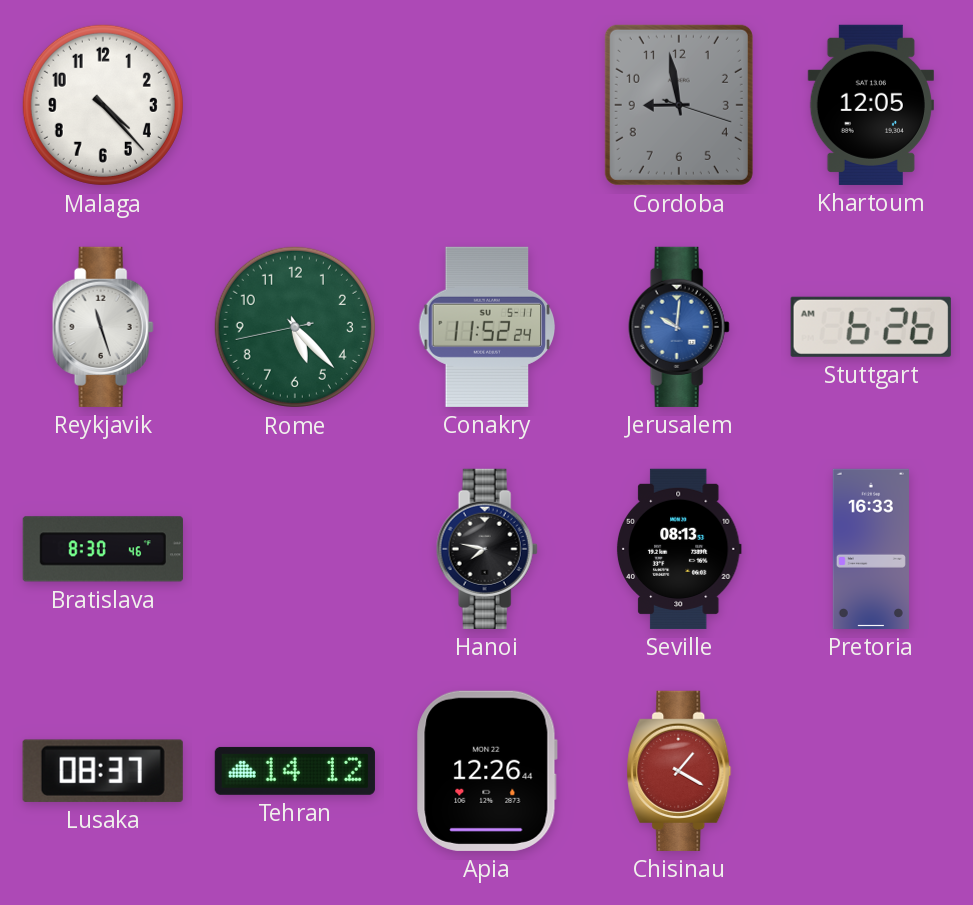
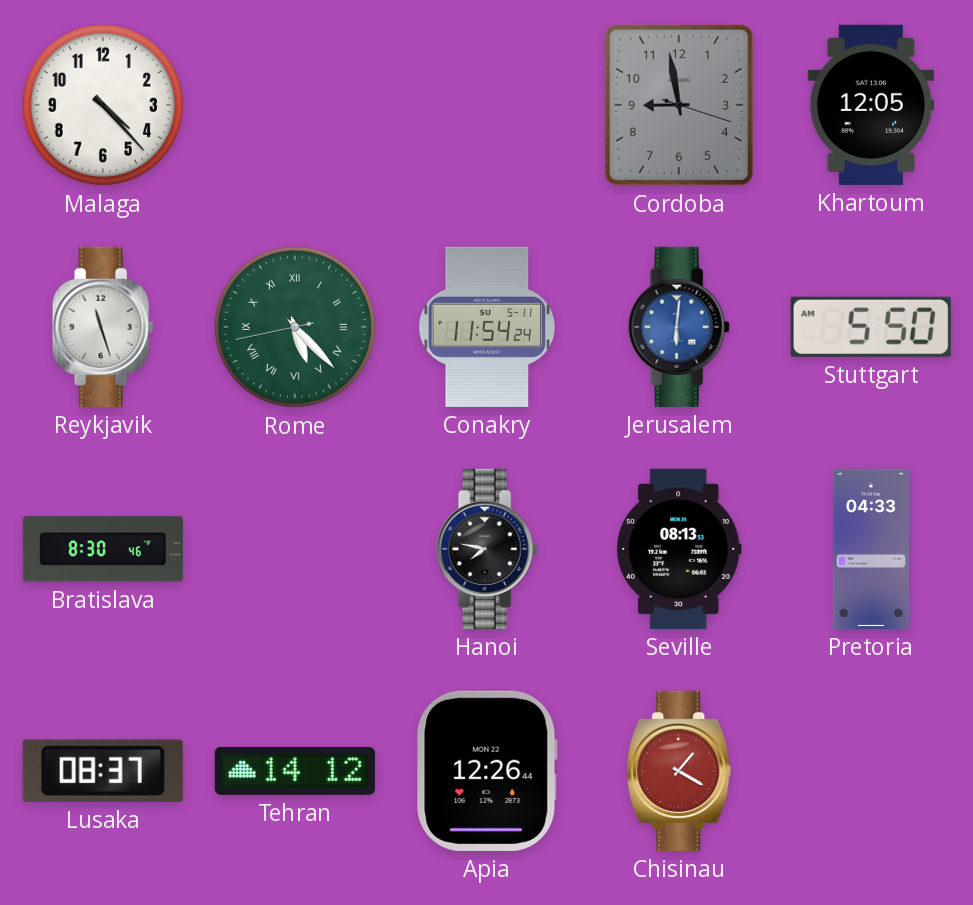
Rome numerals: Arabic -> Roman (295, 327)
Conakry: 11:52 -> 11:54 (487, 327)
Jerusalem: 10:01 -> 6:01 (679, 327)
Stuttgart: 6:26 -> 5:50 (871, 327)
Pretoria: 16:33 -> 04:33 (871, 549)
